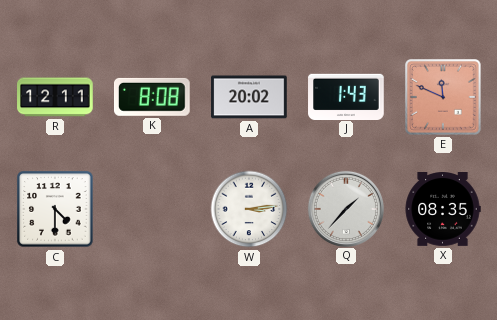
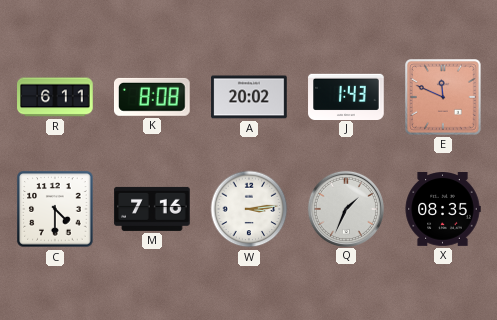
R: 12:11 -> 6:11 (55, 97)
M: none -> 7:16 (152, 209)
Q: 1:37 -> 1:34 (345, 208)
